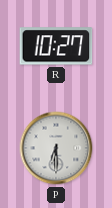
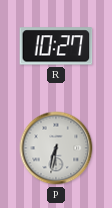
P: 6:30 -> 6:32 (56, 148)
